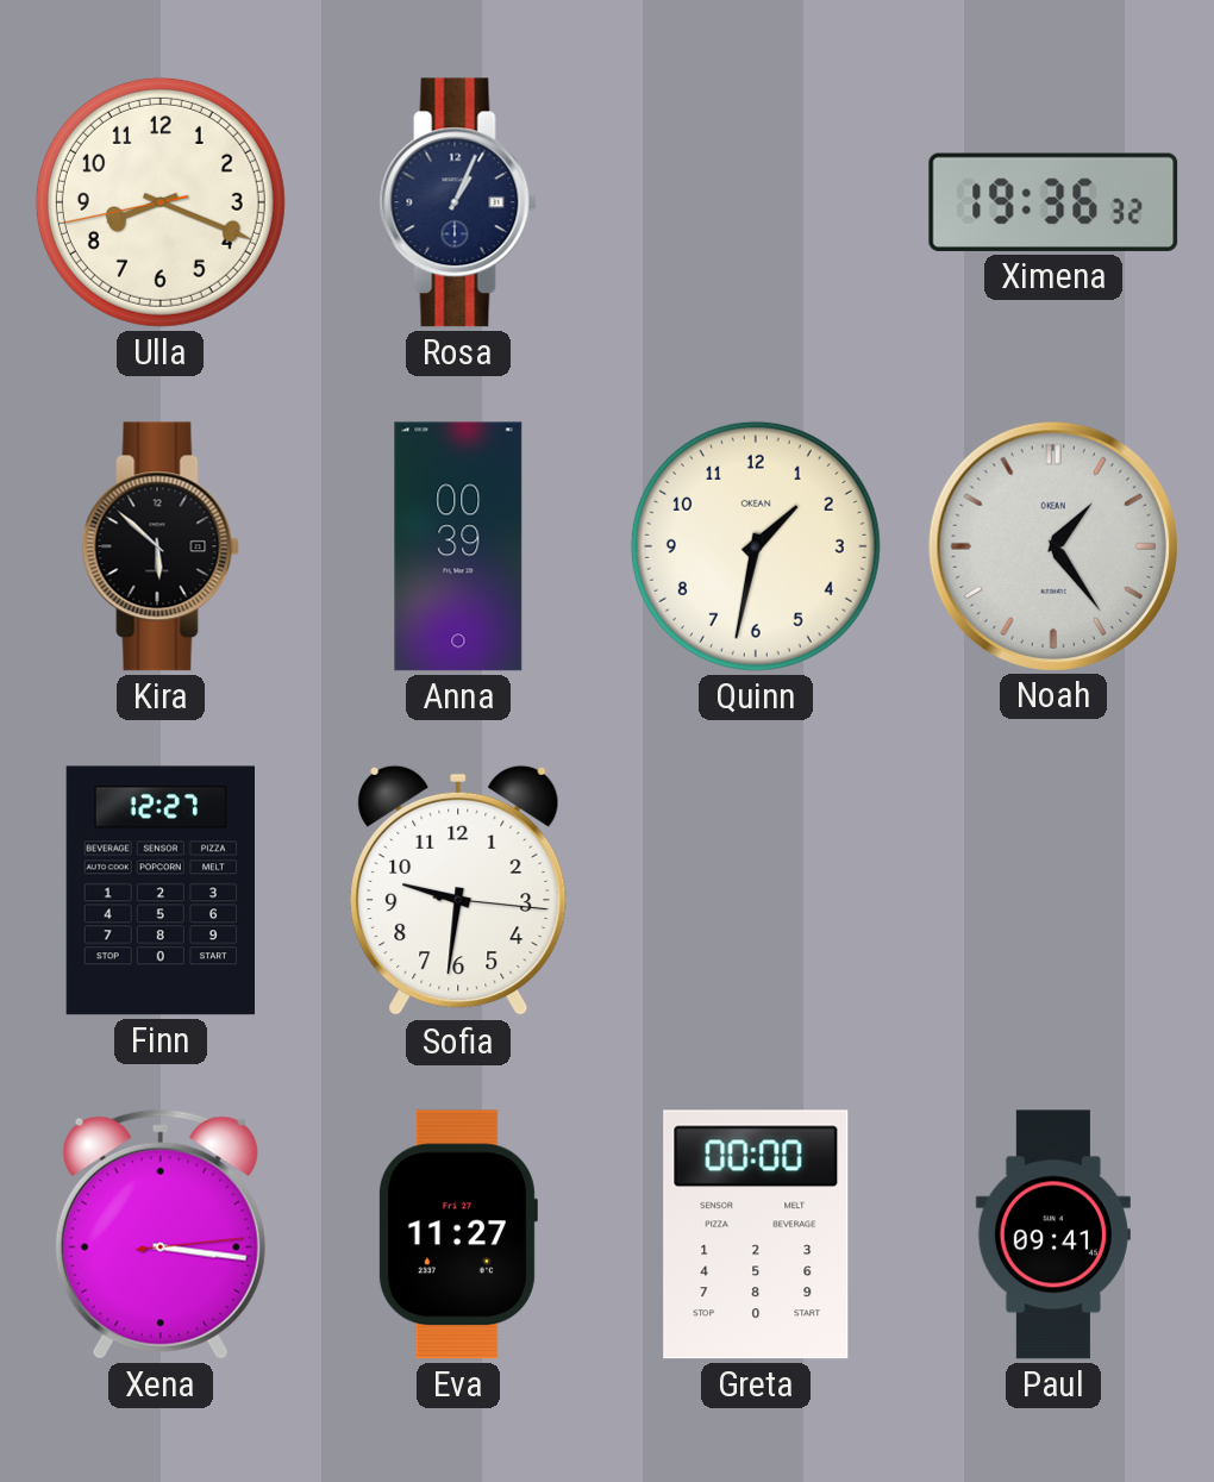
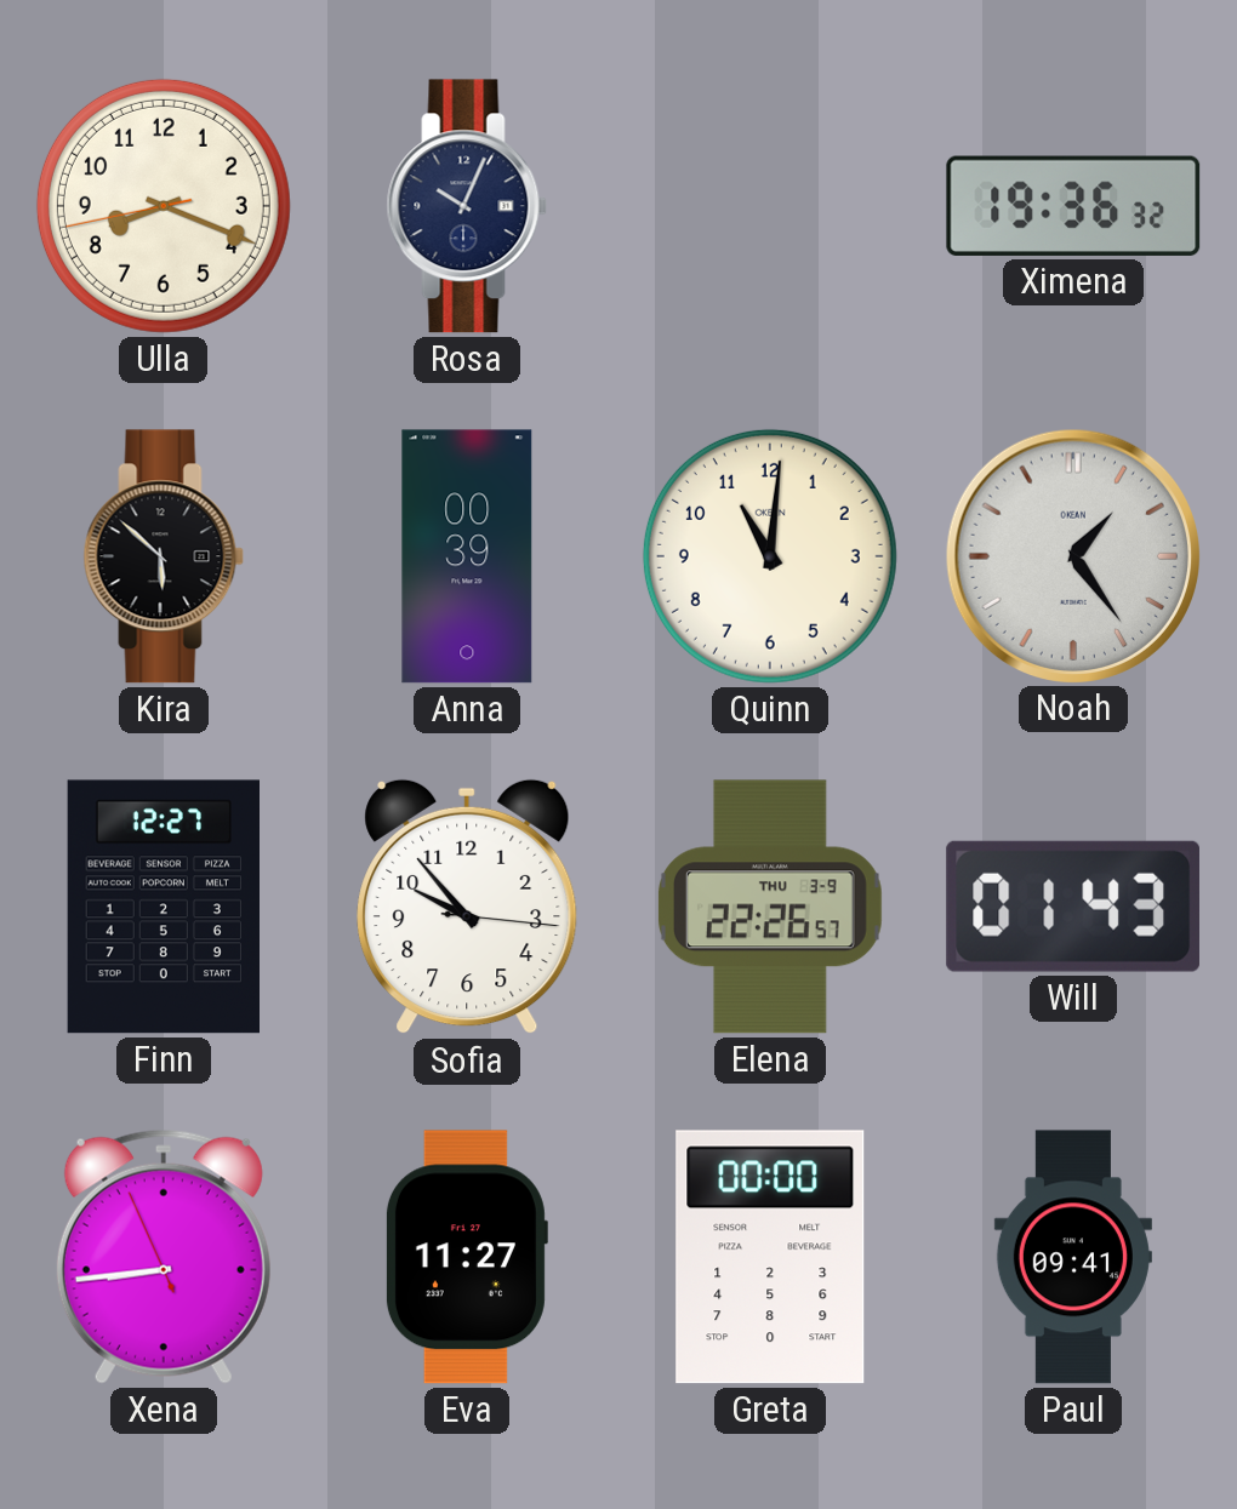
Rosa: 1:04 -> 10:04 (467, 206)
Quinn: 1:32 -> 11:01 (770, 556)
Sofia: 9:31 -> 9:53 (467, 907)
Elena: none -> 22:26 (770, 907)
Will: none -> 01:43 (1072, 907)
Xena: 3:16 -> 8:43 (164, 1257)
